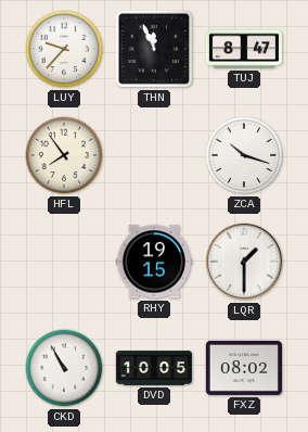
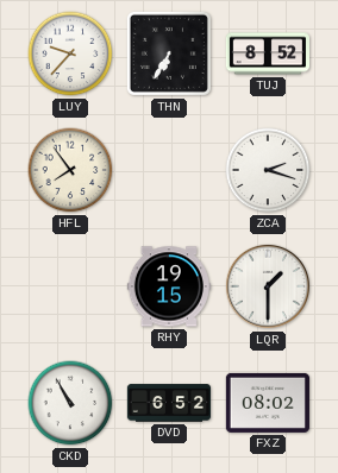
THN: 11:56 -> 6:35 (169, 53)
TUJ: 8:47 -> 8:52 (267, 53)
ZCA: 10:18 -> 2:18 (268, 170)
DVD: 10:05 -> 6:52 (168, 403)
